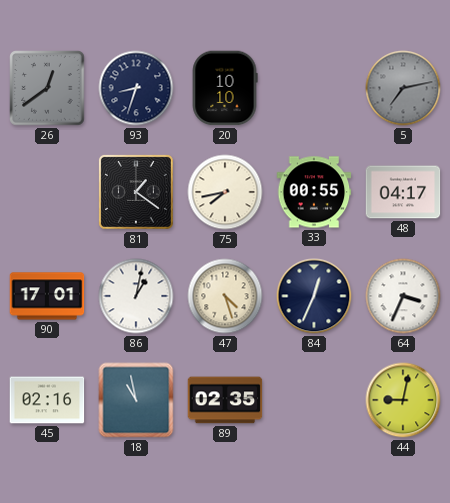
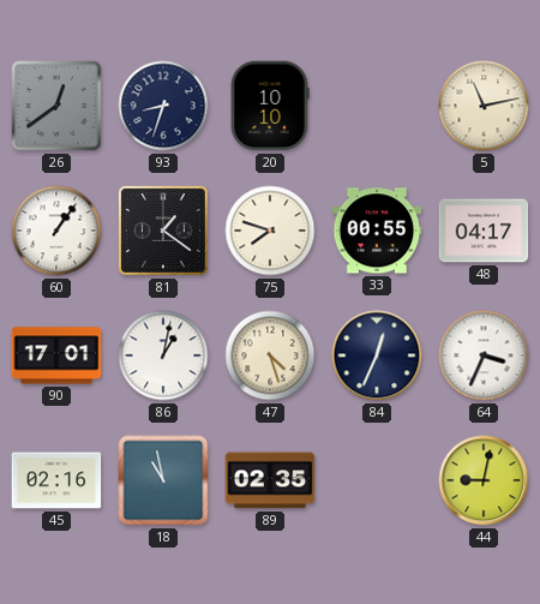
5: 7:13 -> 11:13 (484, 106)
5 dial: grey -> cream (484, 106)
60: none -> 1:06 (56, 231)
75: 7:43 -> 7:48 (270, 231)
